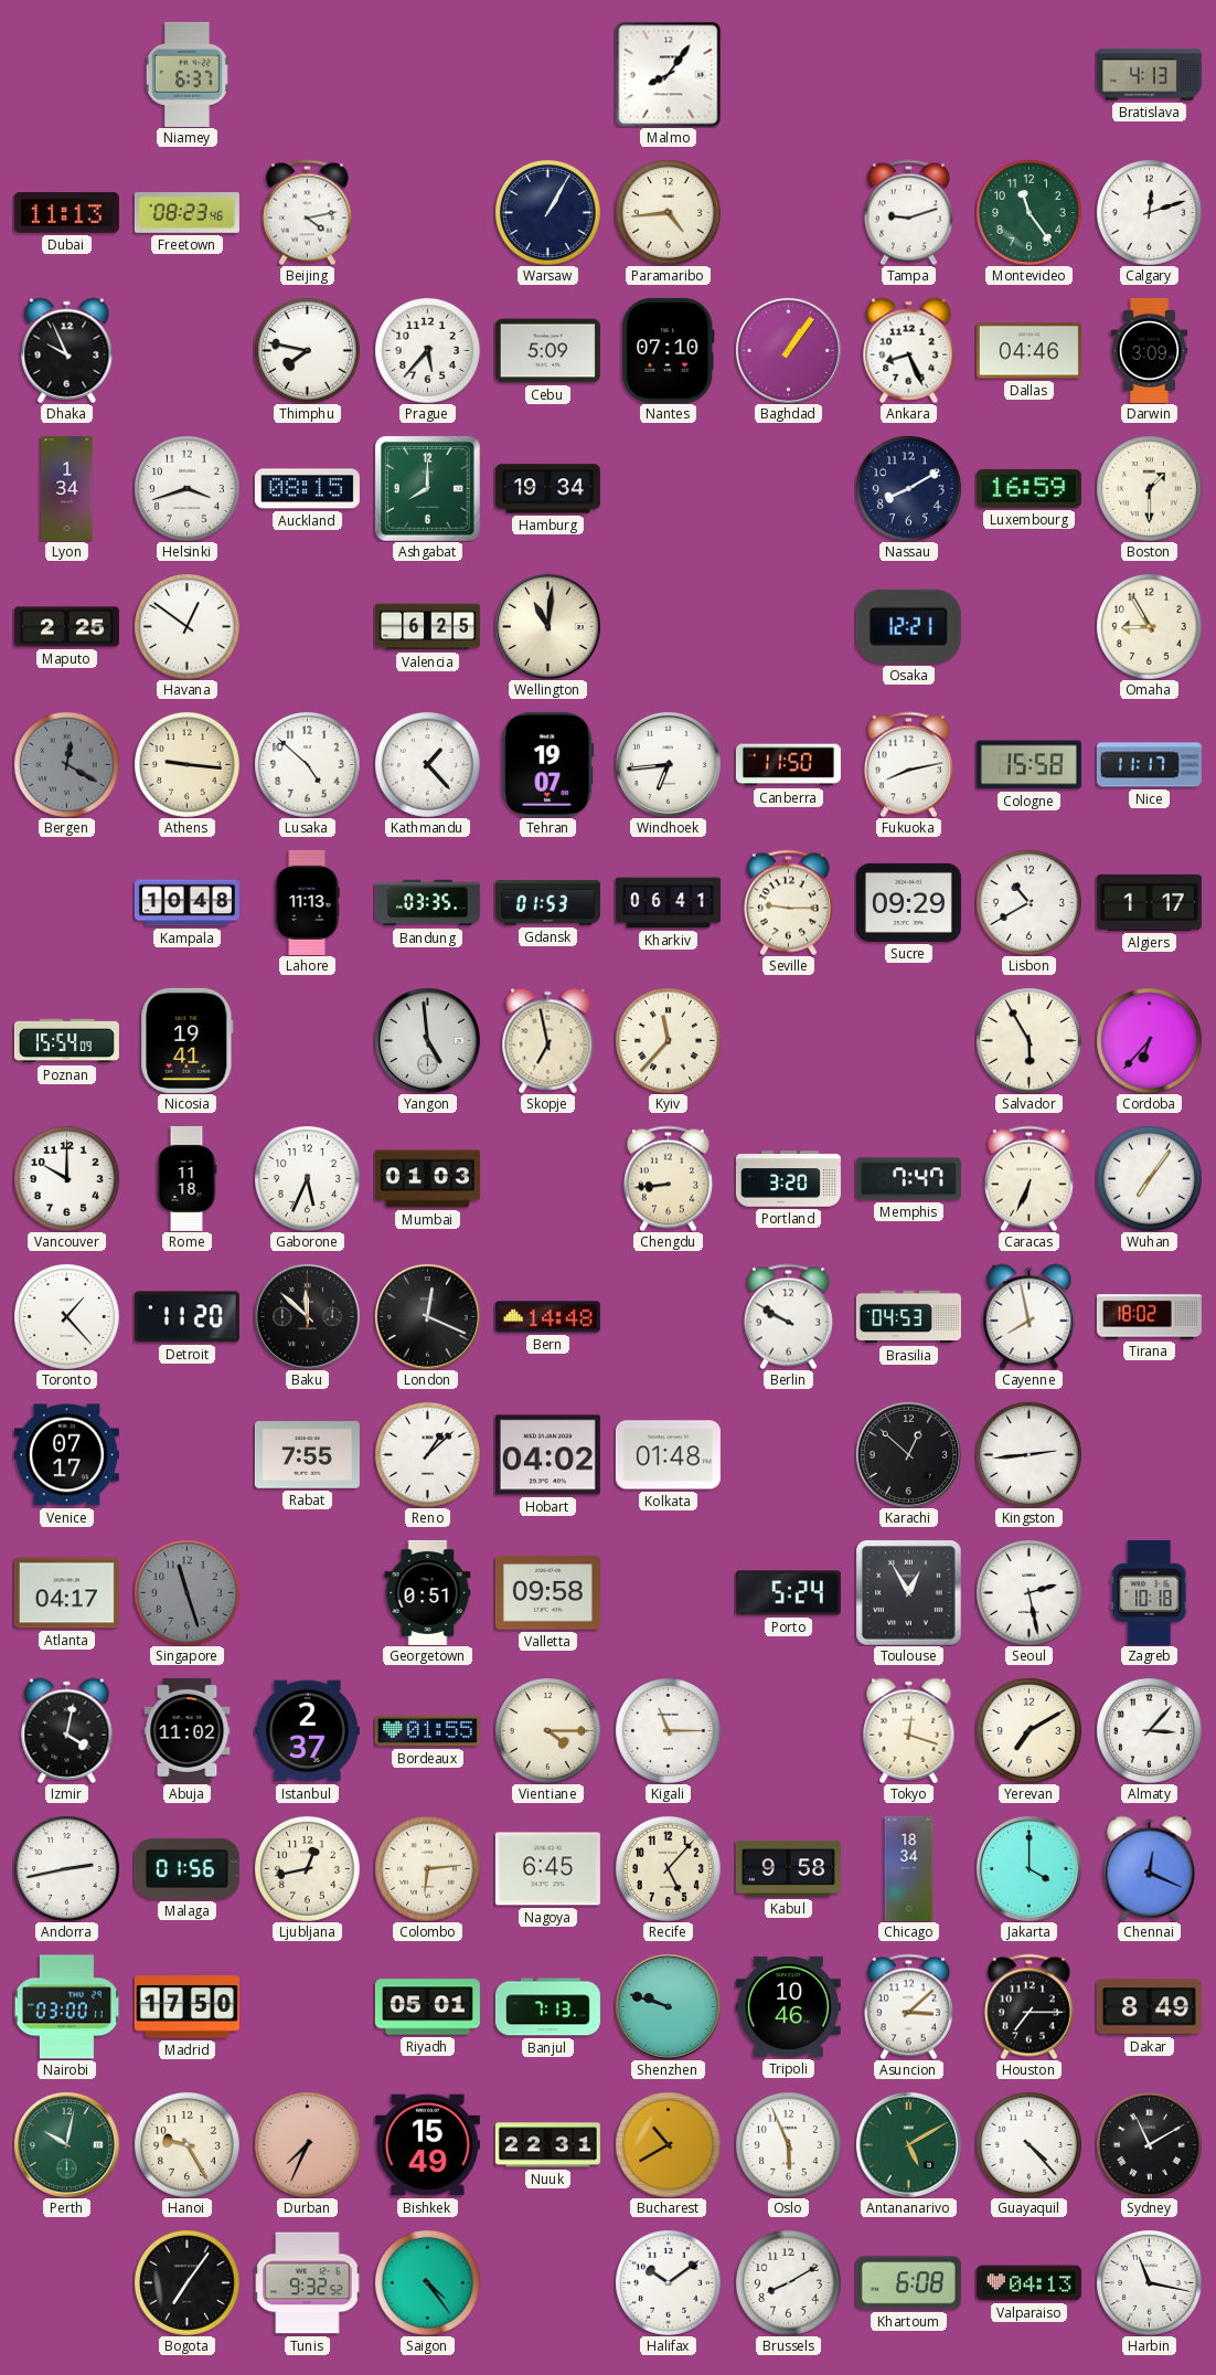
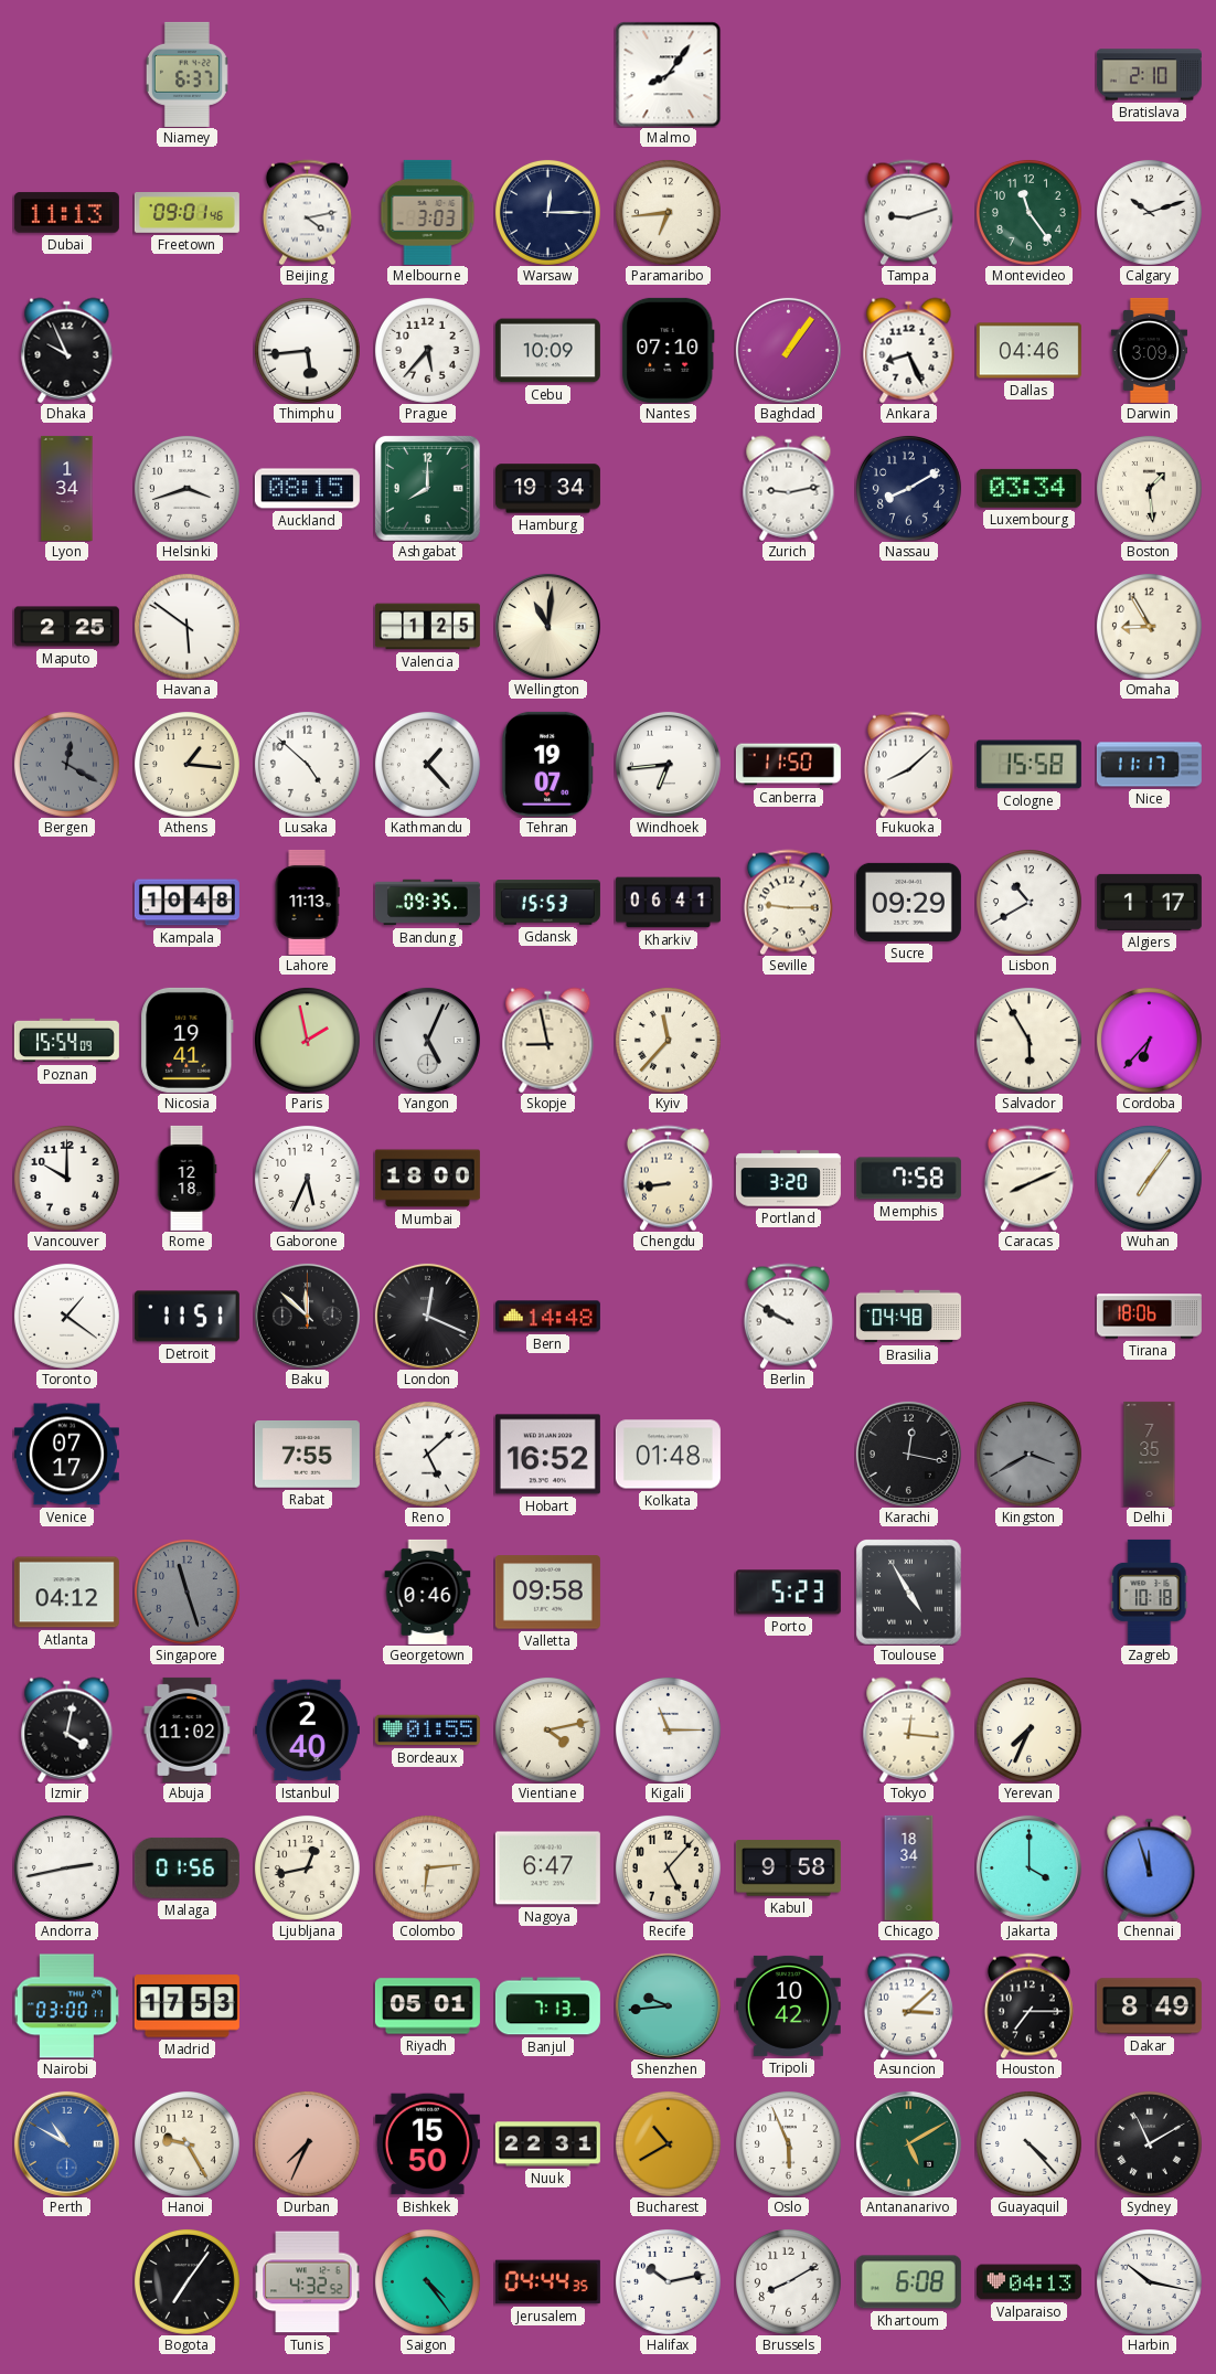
Bratislava: 4:13 -> 2:10 (1149, 75)
Freetown: 08:23 -> 09:01 (186, 213)
Melbourne: none -> 3:03 (428, 212)
Warsaw: 1:05 -> 12:15 (547, 212)
Paramaribo: 4:44 -> 6:44 (668, 212)
Calgary: 12:12 -> 10:12 (1149, 212)
Thimphu: 7:47 -> 5:44 (307, 350)
Cebu: 5:09 -> 10:09 (547, 351)
Zurich: none -> 9:13 (789, 488)
Luxembourg: 16:59 -> 03:34 (1028, 488)
Boston: 1:30 -> 1:29 (1149, 488)
Havana: 12:51 -> 5:51 (186, 626)
Valencia: 6:25 -> 1:25 (427, 627)
Osaka: 12:21 -> none (908, 626)
Athens: 9:16 -> 1:16 (186, 764)
Fukuoka: 8:13 -> 8:08 (908, 764)
Bandung: 03:35 -> 09:35 (427, 903)
Gdansk: 01:53 -> 15:53 (547, 903)
Paris: none -> 1:58 (307, 1040)
Yangon: 4:59 -> 5:04 (427, 1040)
Skopje: 6:58 -> 8:58 (548, 1040)
Rome: 11:18 -> 12:18 (186, 1178)
Mumbai: 01:03 -> 18:00 (427, 1179)
Memphis: 7:47 -> 7:58 (908, 1179)
Caracas: 6:34 -> 8:11 (1028, 1178)
Toronto: 1:23 -> 1:21 (66, 1316)
Detroit: 11:20 -> 11:51 (186, 1317)
Brasilia: 04:53 -> 04:48 (908, 1317)
Cayenne: 7:58 -> none (1030, 1316)
Tirana: 18:02 -> 18:06 (1149, 1317)
Reno: 1:08 -> 5:08 (427, 1454)
Hobart: 04:02 -> 16:52 (547, 1455)
Karachi: 12:52 -> 12:17 (908, 1454)
Kingston: 2:44 -> 3:40 (1028, 1454)
Kingston dial: white -> grey (1028, 1454)
Delhi: none -> 7:35 (1150, 1454)
Atlanta: 04:17 -> 04:12 (66, 1593)
Georgetown: 0:51 -> 0:46 (428, 1591)
Porto: 5:24 -> 5:23 (788, 1593)
Toulouse: 12:55 -> 4:55 (909, 1593)
Seoul: 2:28 -> none (1028, 1592)
Istanbul: 2:37 -> 2:40 (307, 1731)
Vientiane: 4:15 -> 4:13 (547, 1729)
Tokyo: 12:18 -> 12:16 (909, 1729)
Yerevan: 7:10 -> 7:34 (1028, 1729)
Almaty: 3:07 -> none (1149, 1730)
Nagoya: 6:45 -> 6:47 (547, 1869)
Chennai: 12:19 -> 11:57 (1150, 1867)
Madrid: 17:50 -> 17:53 (186, 2006)
Shenzhen: 9:48 -> 9:44 (668, 2005)
Tripoli: 10:46 -> 10:42 (788, 2005)
Perth: 10:02 -> 10:50 (66, 2143)
Perth dial: green -> blue (66, 2143)
Bishkek: 15:49 -> 15:50 (427, 2144)
Tunis: 9:32 -> 4:32 (307, 2282)
Jerusalem: none -> 04:44 (547, 2282)
Halifax: 10:09 -> 10:13 (668, 2281)
Harbin: 11:17 -> 10:17 (1149, 2281)
